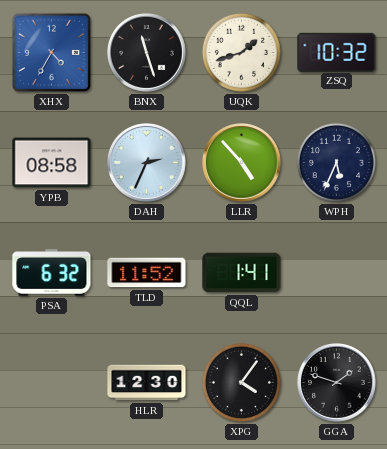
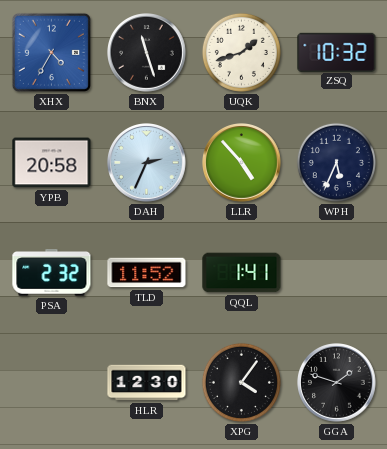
YPB: 08:58 -> 20:58 (52, 163)
PSA: 6:32 -> 2:32 (52, 273)
